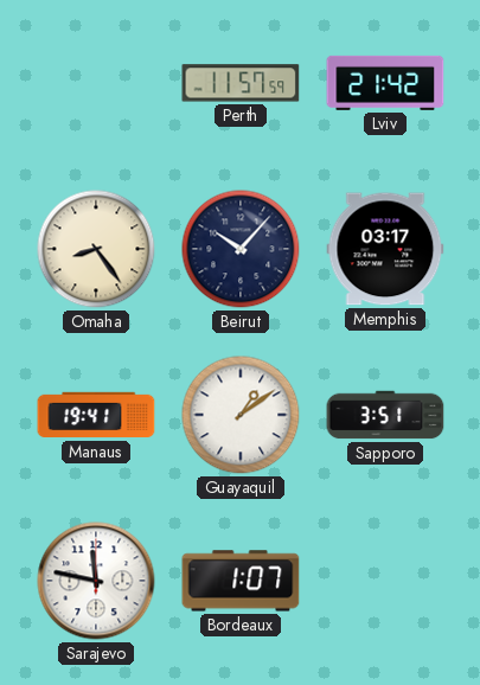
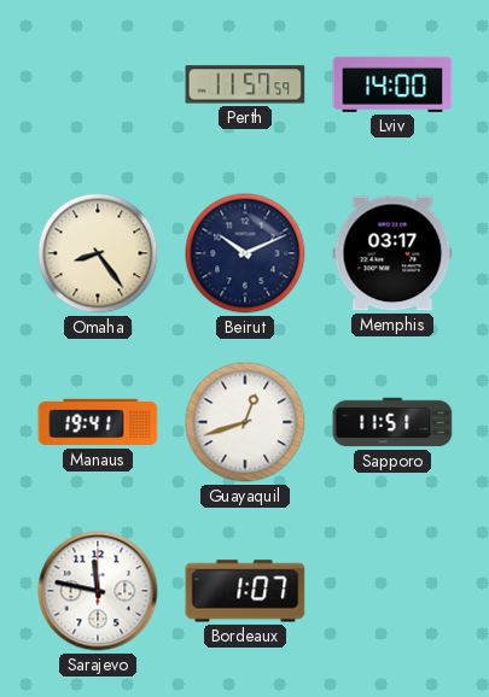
Lviv: 21:42 -> 14:00 (392, 84)
Beirut: 10:07 -> 10:11 (245, 253)
Guayaquil: 1:09 -> 12:42 (245, 422)
Sapporo: 3:51 -> 11:51 (392, 422)
